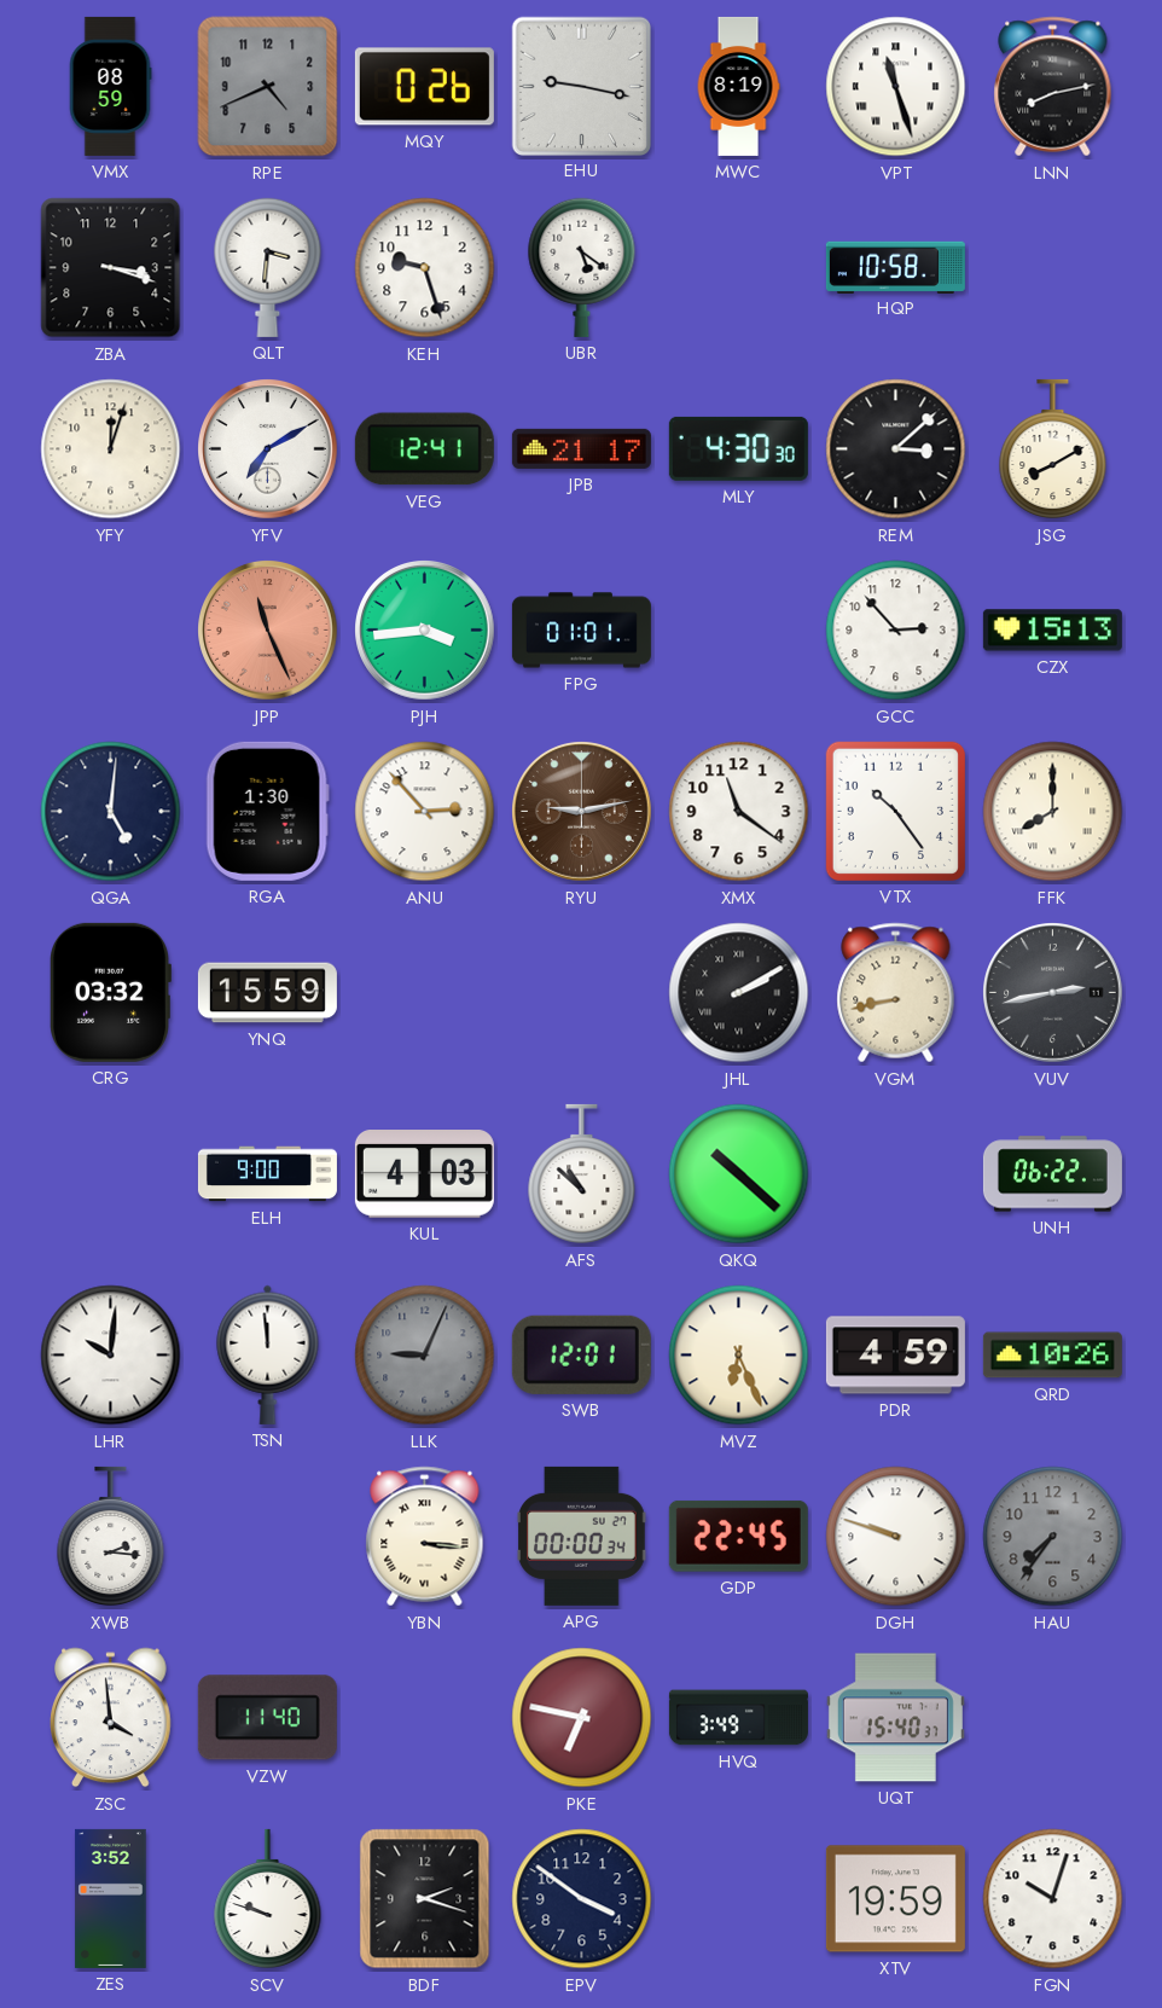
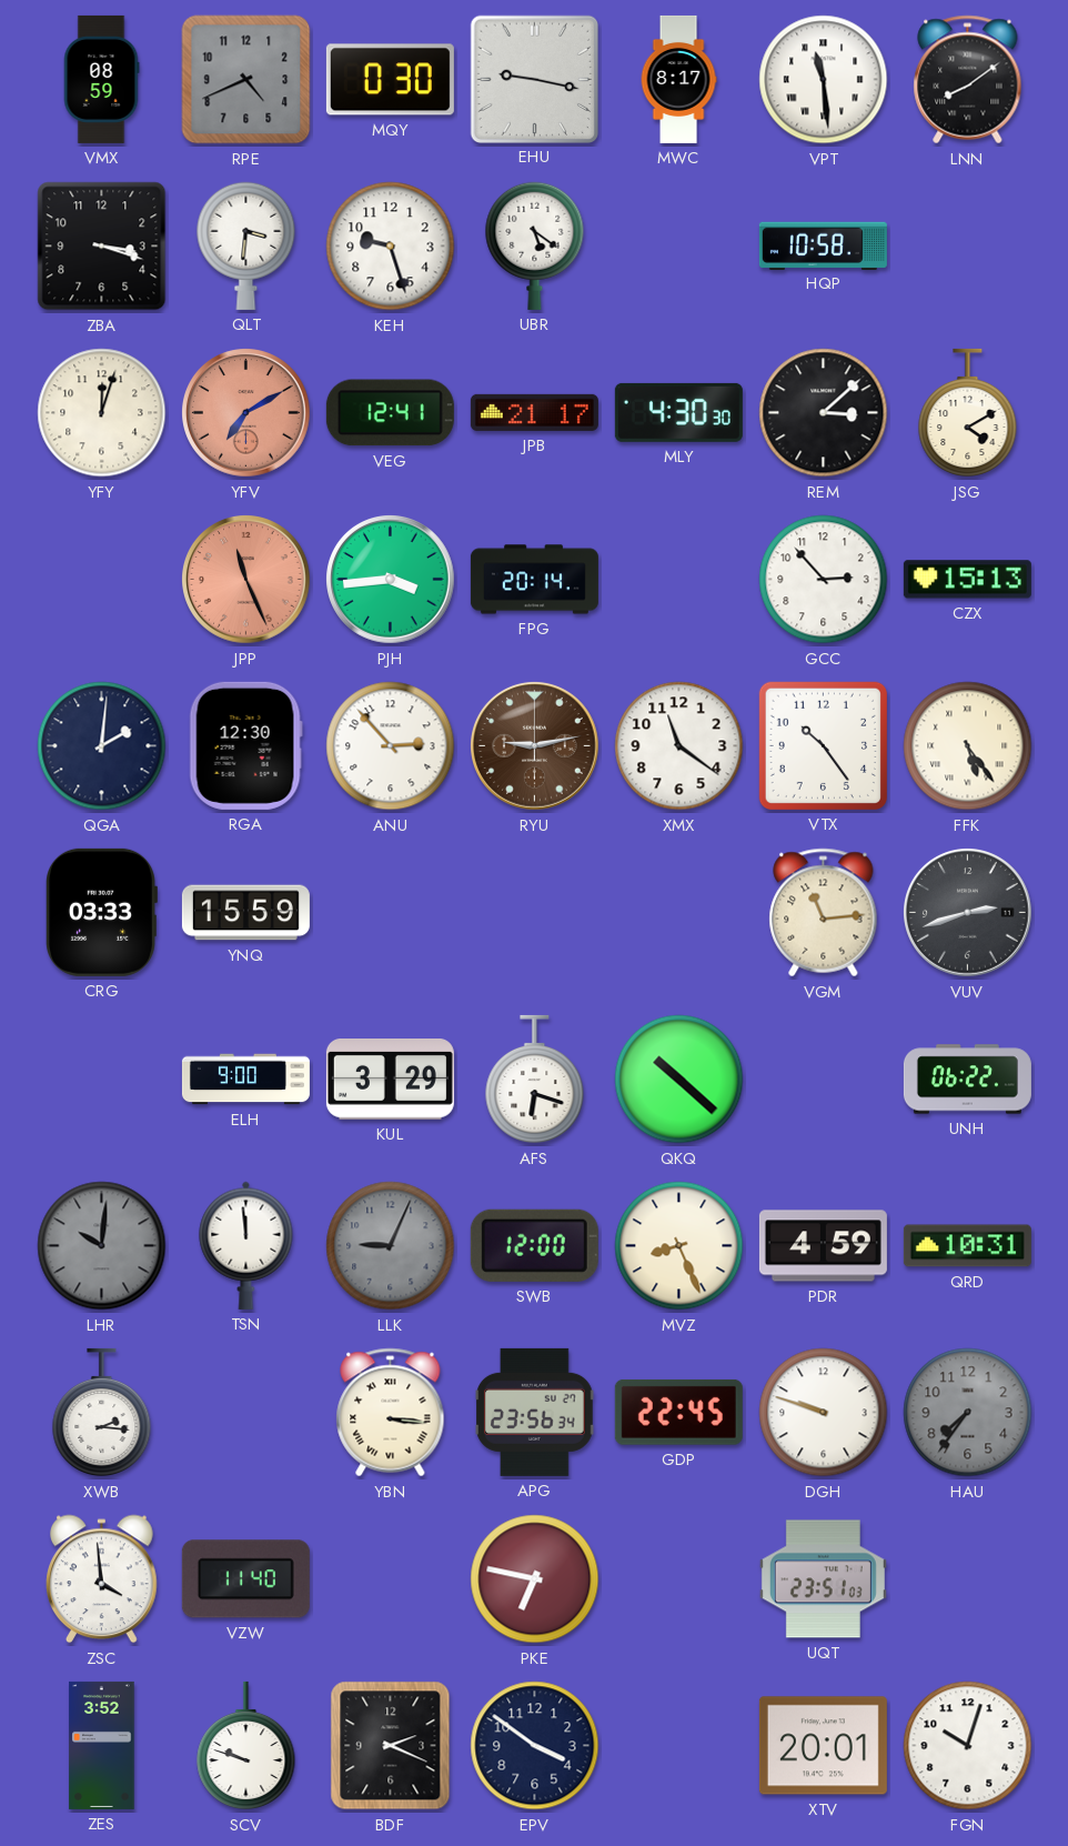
MQY: 0:26 -> 0:30 (390, 80)
MWC: 8:19 -> 8:17 (678, 79)
VPT: 11:27 -> 11:29 (824, 80)
LNN: 8:13 -> 8:09 (968, 80)
YFV dial: white -> salmon (246, 413)
JSG: 8:10 -> 4:10 (968, 413)
FPG: 01:01 -> 20:14 (534, 580)
QGA: 5:01 -> 2:01 (102, 746)
RGA: 1:30 -> 12:30 (245, 745)
FFK: 8:00 -> 5:24 (968, 746)
CRG: 03:32 -> 03:33 (102, 912)
JHL: 2:10 -> none (739, 993)
VGM: 8:43 -> 11:14 (824, 913)
VUV: 2:43 -> 2:42 (968, 913)
KUL: 4:03 -> 3:29 (390, 1080)
AFS: 10:52 -> 6:18 (535, 1080)
LHR dial: white -> grey (102, 1246)
SWB: 12:01 -> 12:00 (534, 1245)
MVZ: 6:26 -> 8:26 (679, 1246)
QRD: 10:26 -> 10:31 (967, 1246)
APG: 00:00 -> 23:56 (535, 1412)
HVQ: 3:49 -> none (738, 1718)
UQT: 15:40 -> 23:51 (823, 1579)
BDF: 2:18 -> 2:19 (391, 1746)
XTV: 19:59 -> 20:01 (823, 1746)
